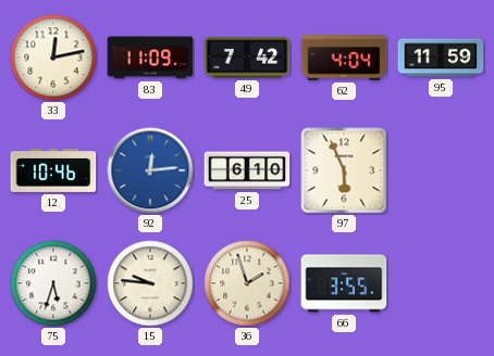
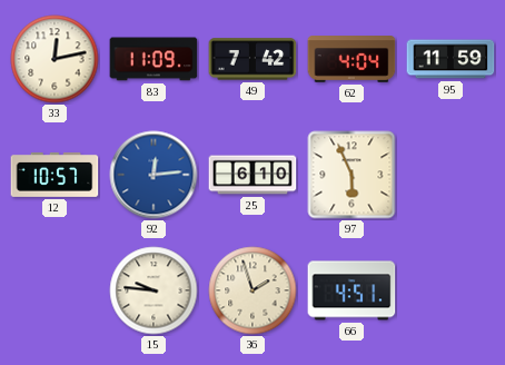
12: 10:46 -> 10:57 (55, 175)
75: 5:33 -> none (53, 283)
66: 3:55 -> 4:51 (351, 290)
